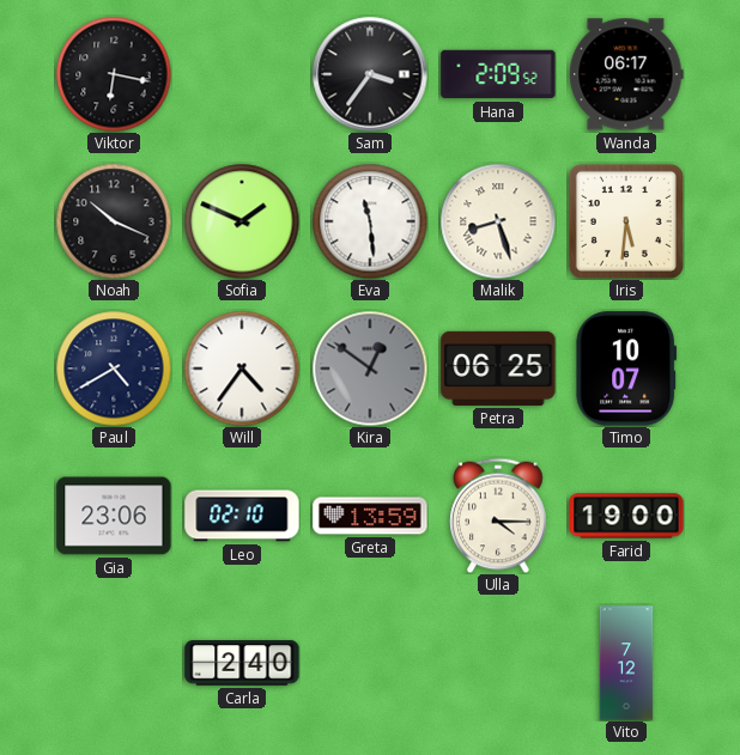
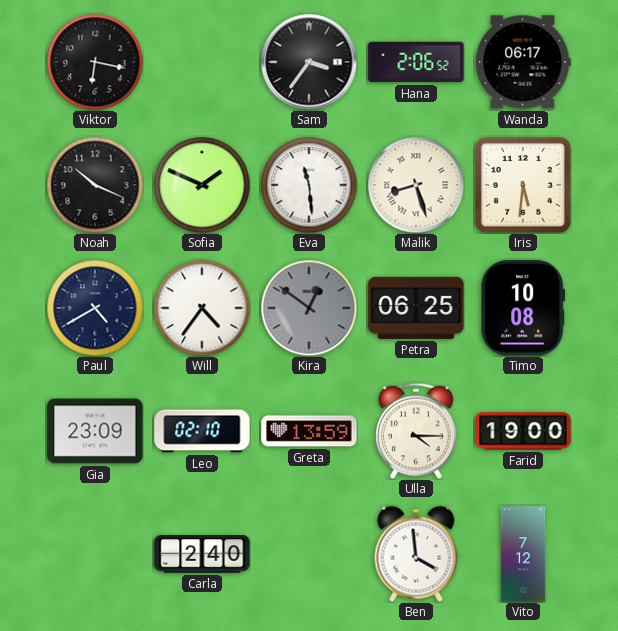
Hana: 2:09 -> 2:06 (416, 62)
Timo: 10:07 -> 10:08 (523, 308)
Gia: 23:06 -> 23:09 (95, 431)
Ben: none -> 3:59 (416, 554)
